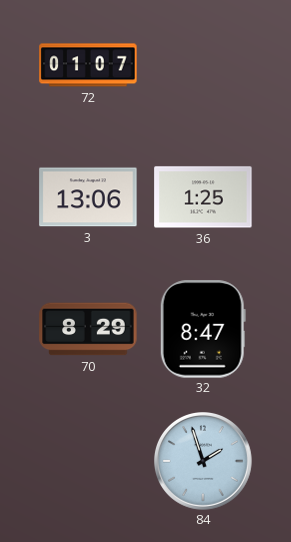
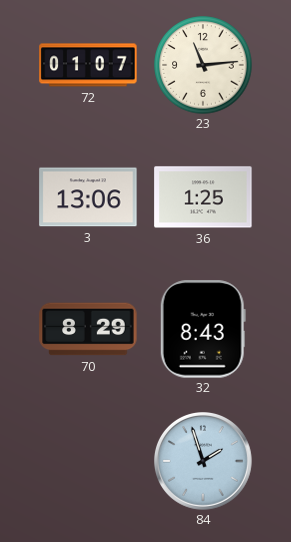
23: none -> 11:14 (203, 65)
32: 8:47 -> 8:43 (203, 329)
